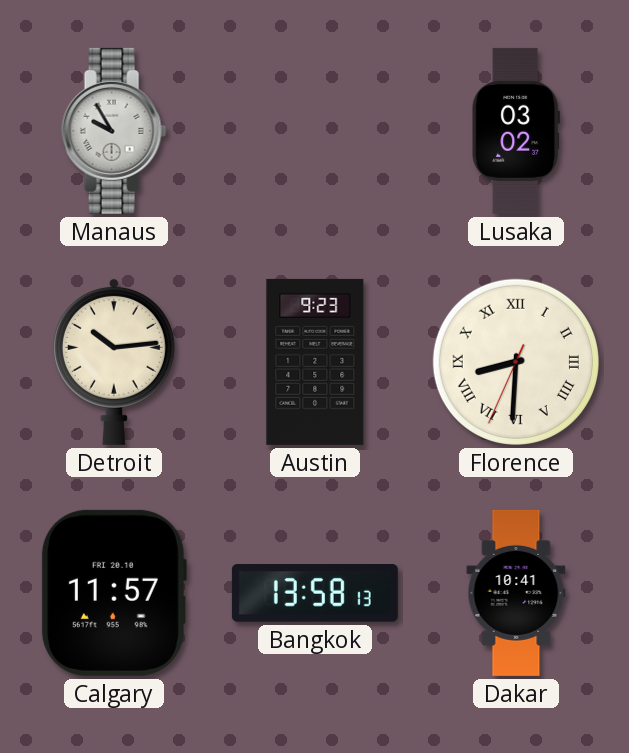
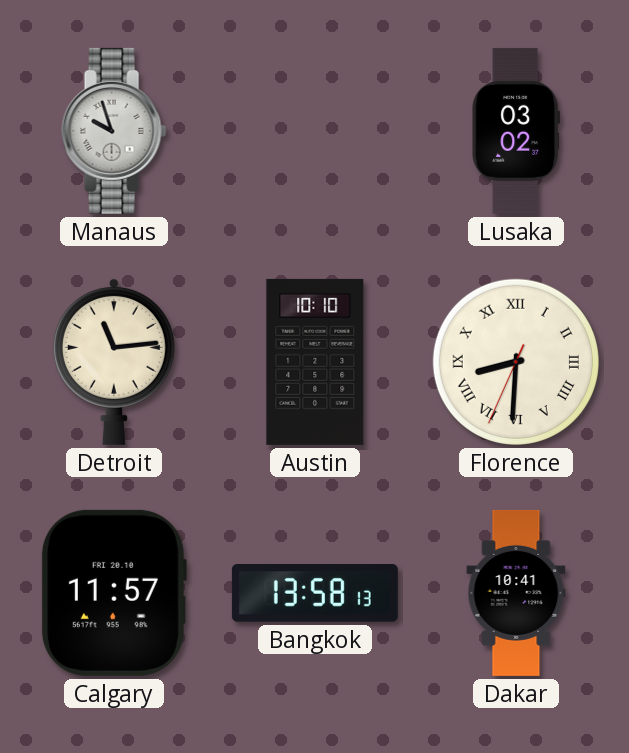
Manaus: 9:55 -> 9:57 (114, 131)
Detroit: 10:14 -> 11:14 (114, 361)
Austin: 9:23 -> 10:10 (315, 362)
